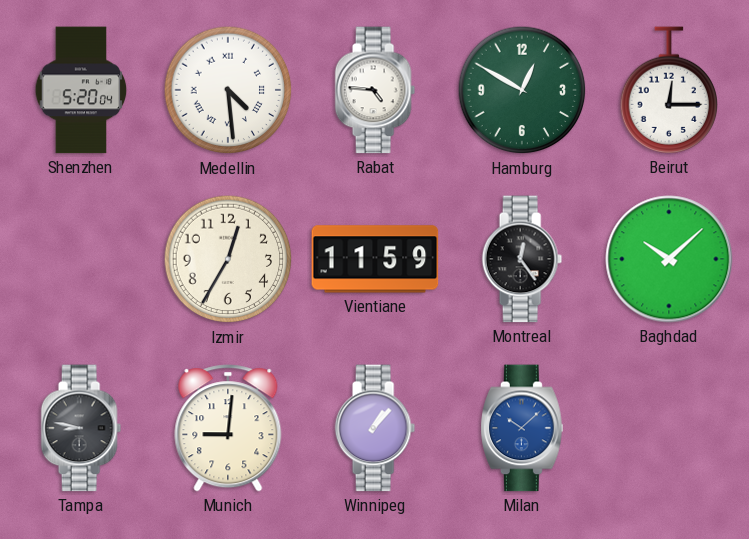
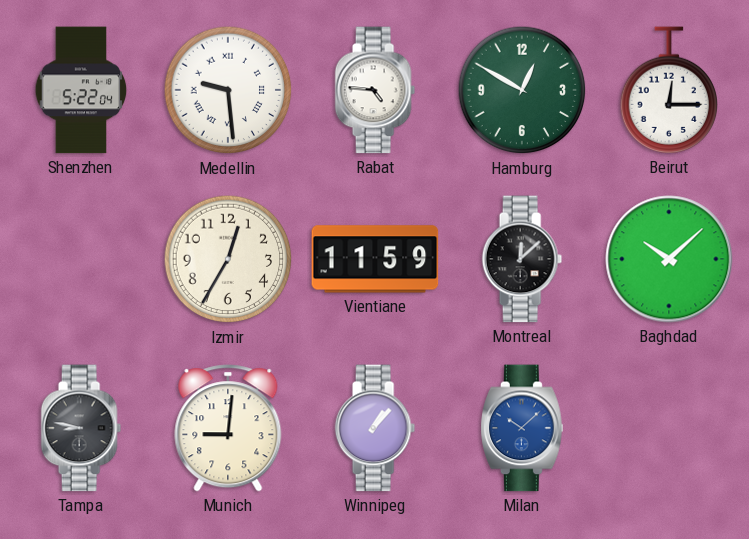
Shenzhen: 5:20 -> 5:22 (81, 90)
Medellin: 4:29 -> 9:29 (228, 90)
Montreal: 12:24 -> 12:08 (522, 259)
